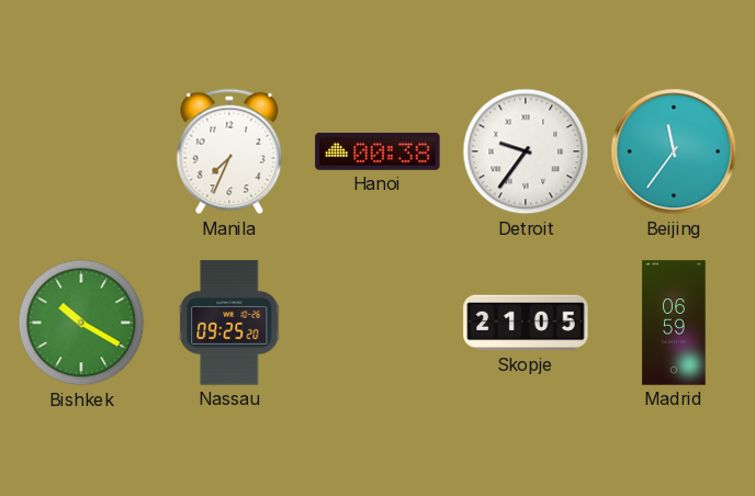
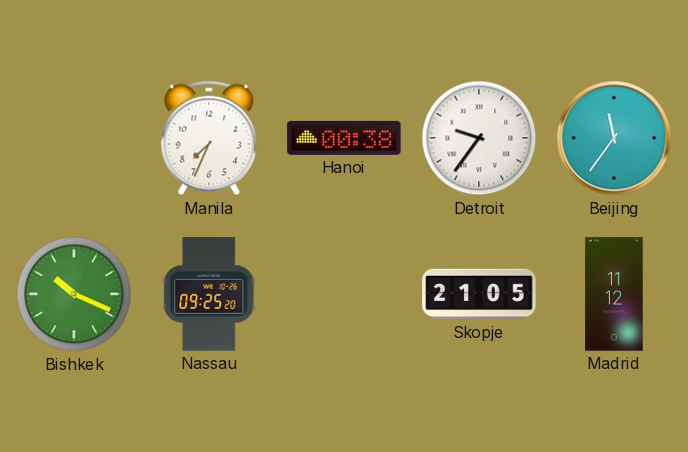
Bishkek: 10:20 -> 10:19 (74, 294)
Madrid: 06:59 -> 11:12 (614, 294)
